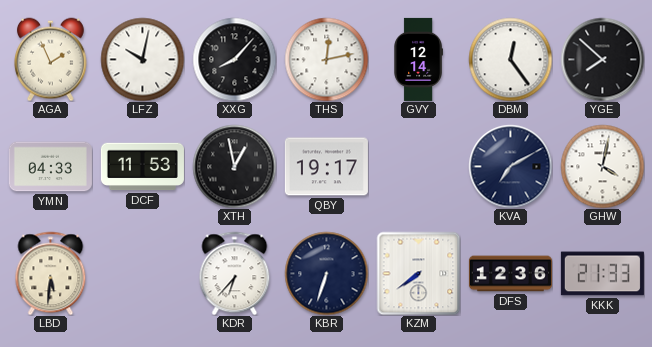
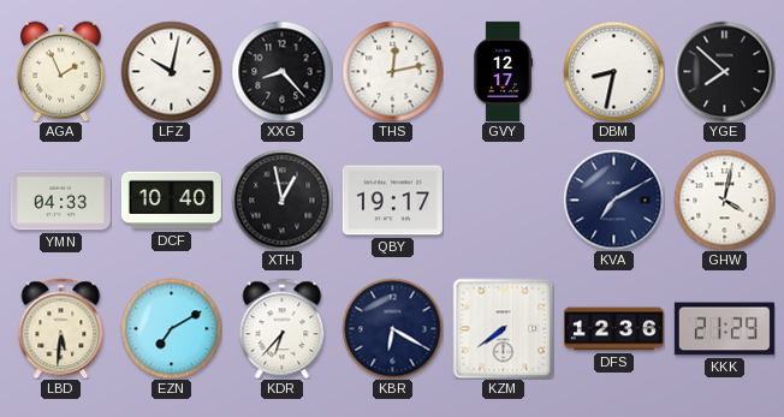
XXG: 8:07 -> 8:23 (281, 71)
GVY: 12:14 -> 12:17 (503, 71)
DBM: 12:24 -> 8:32 (613, 71)
DCF: 11:53 -> 10:40 (171, 201)
EZN: none -> 7:10 (171, 328)
KBR: 6:33 -> 6:20 (392, 328)
KKK: 21:33 -> 21:29 (724, 329)
